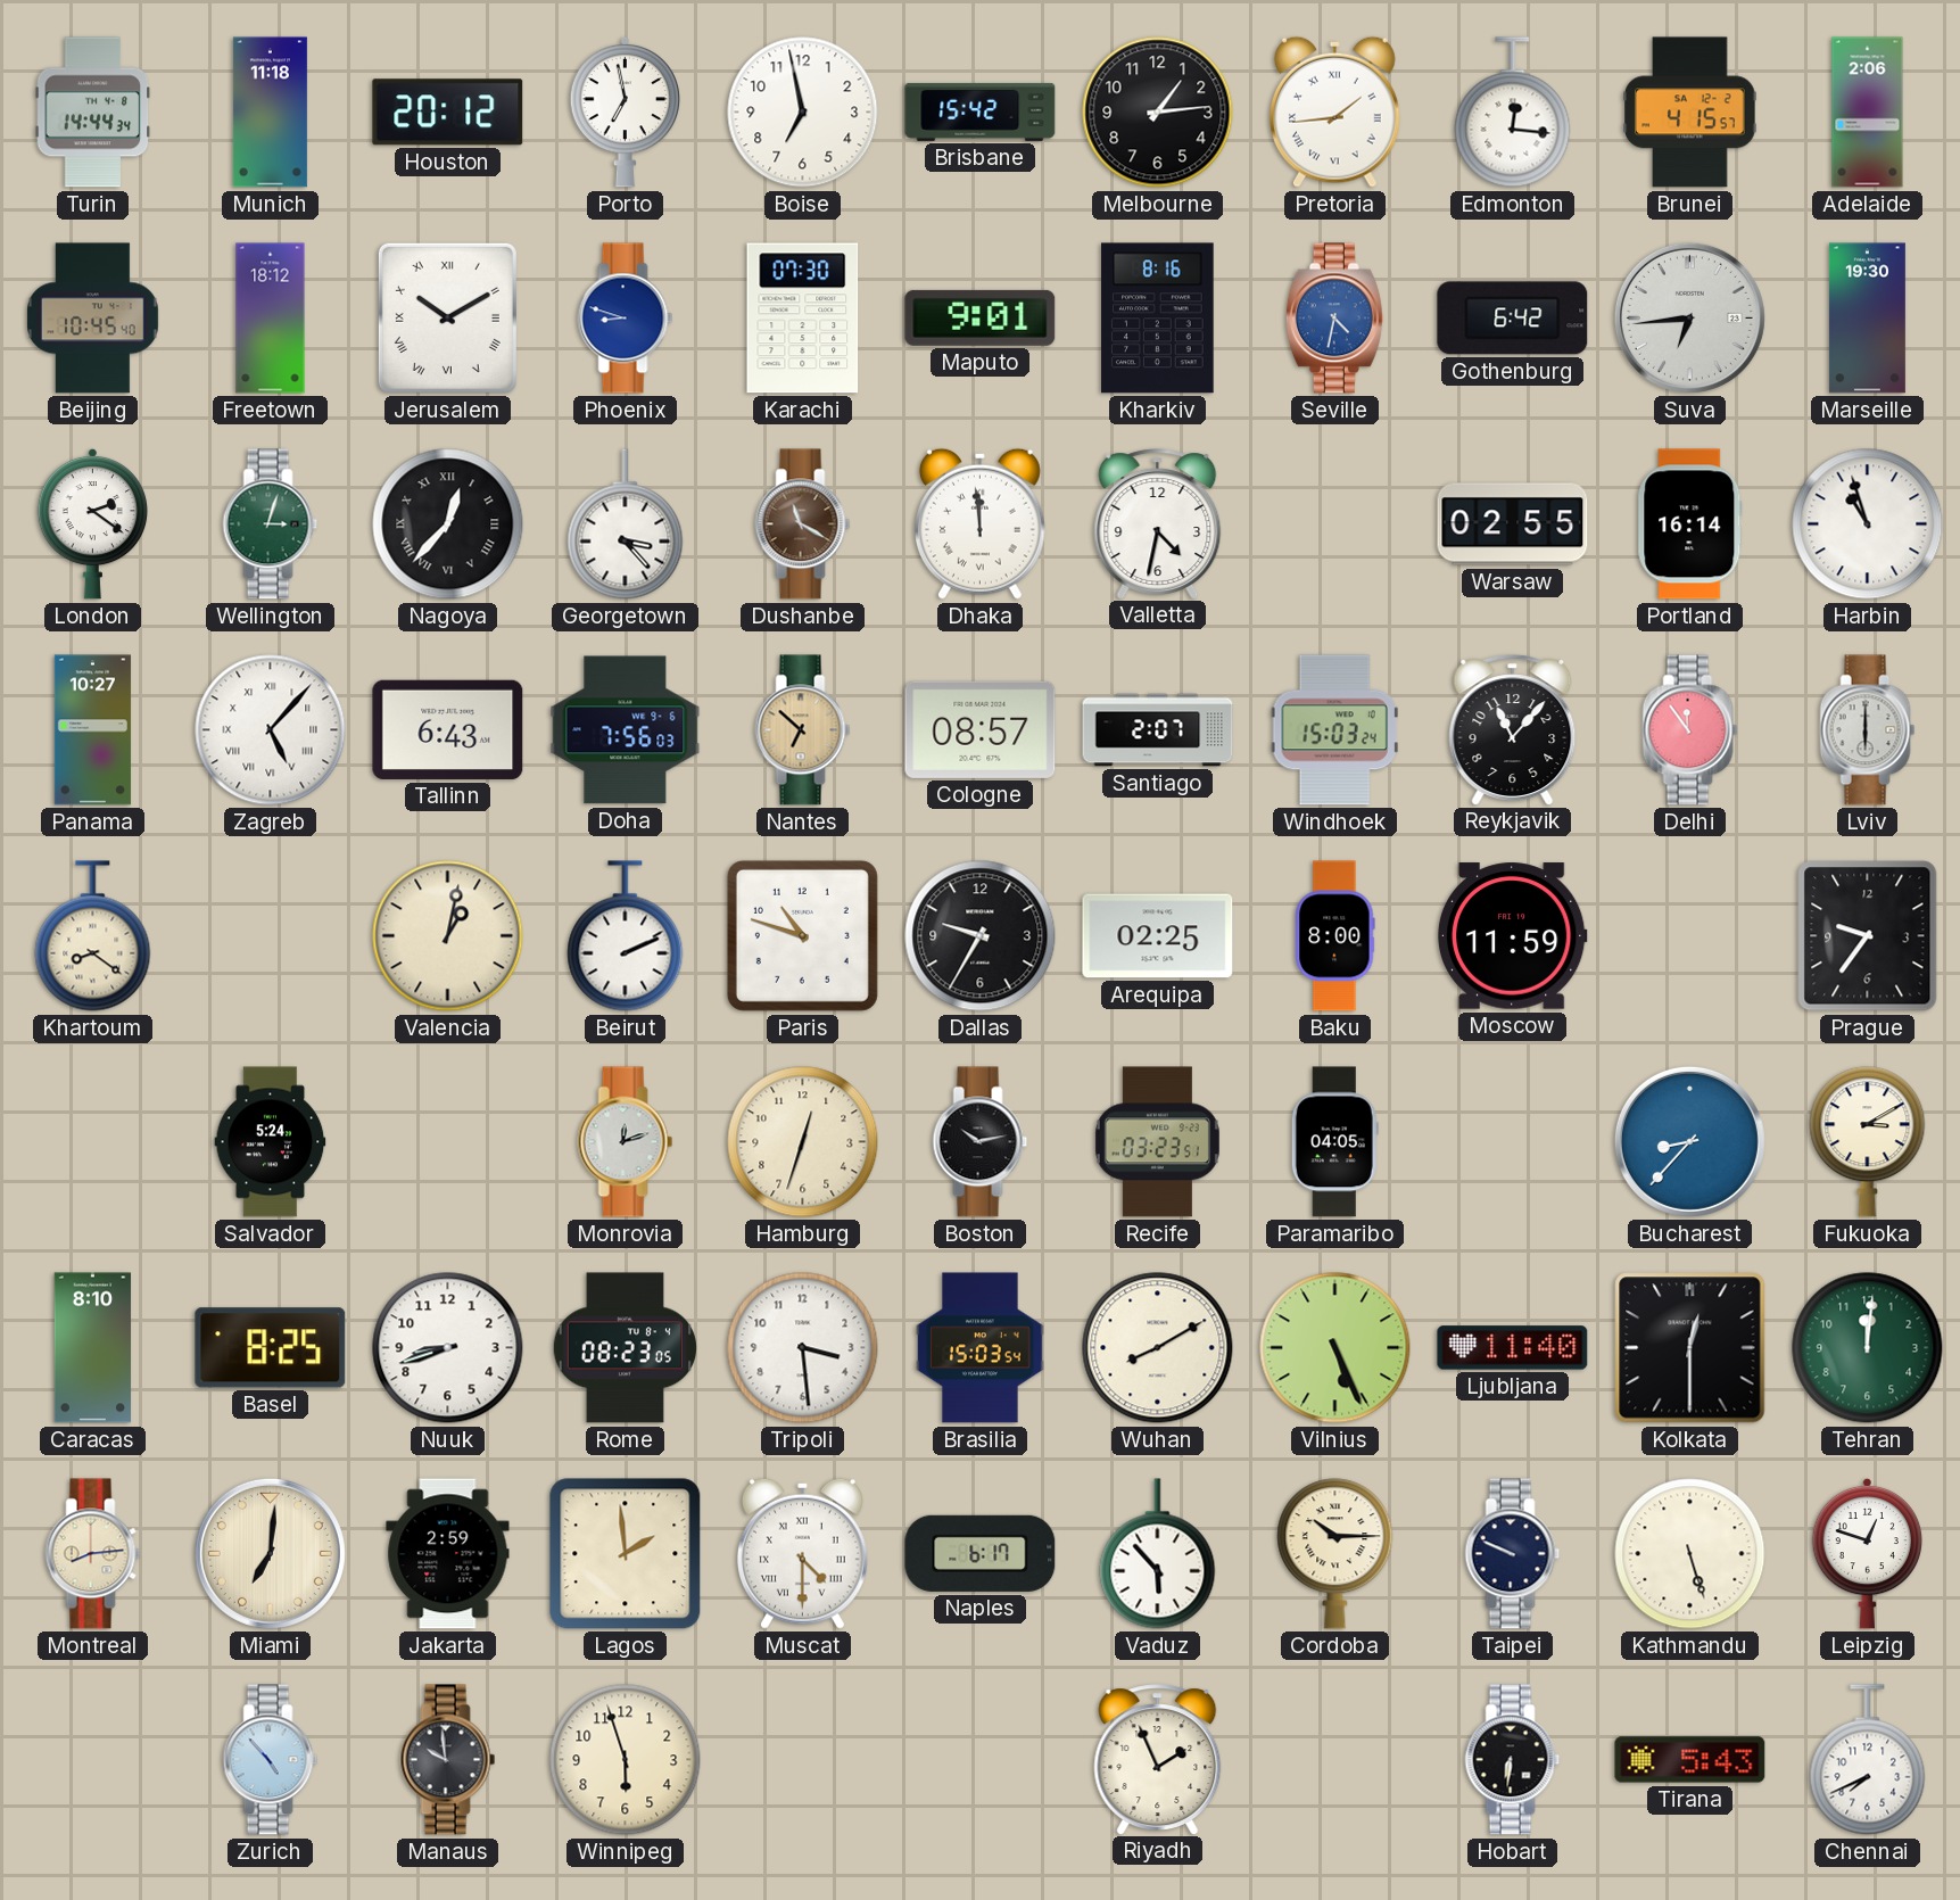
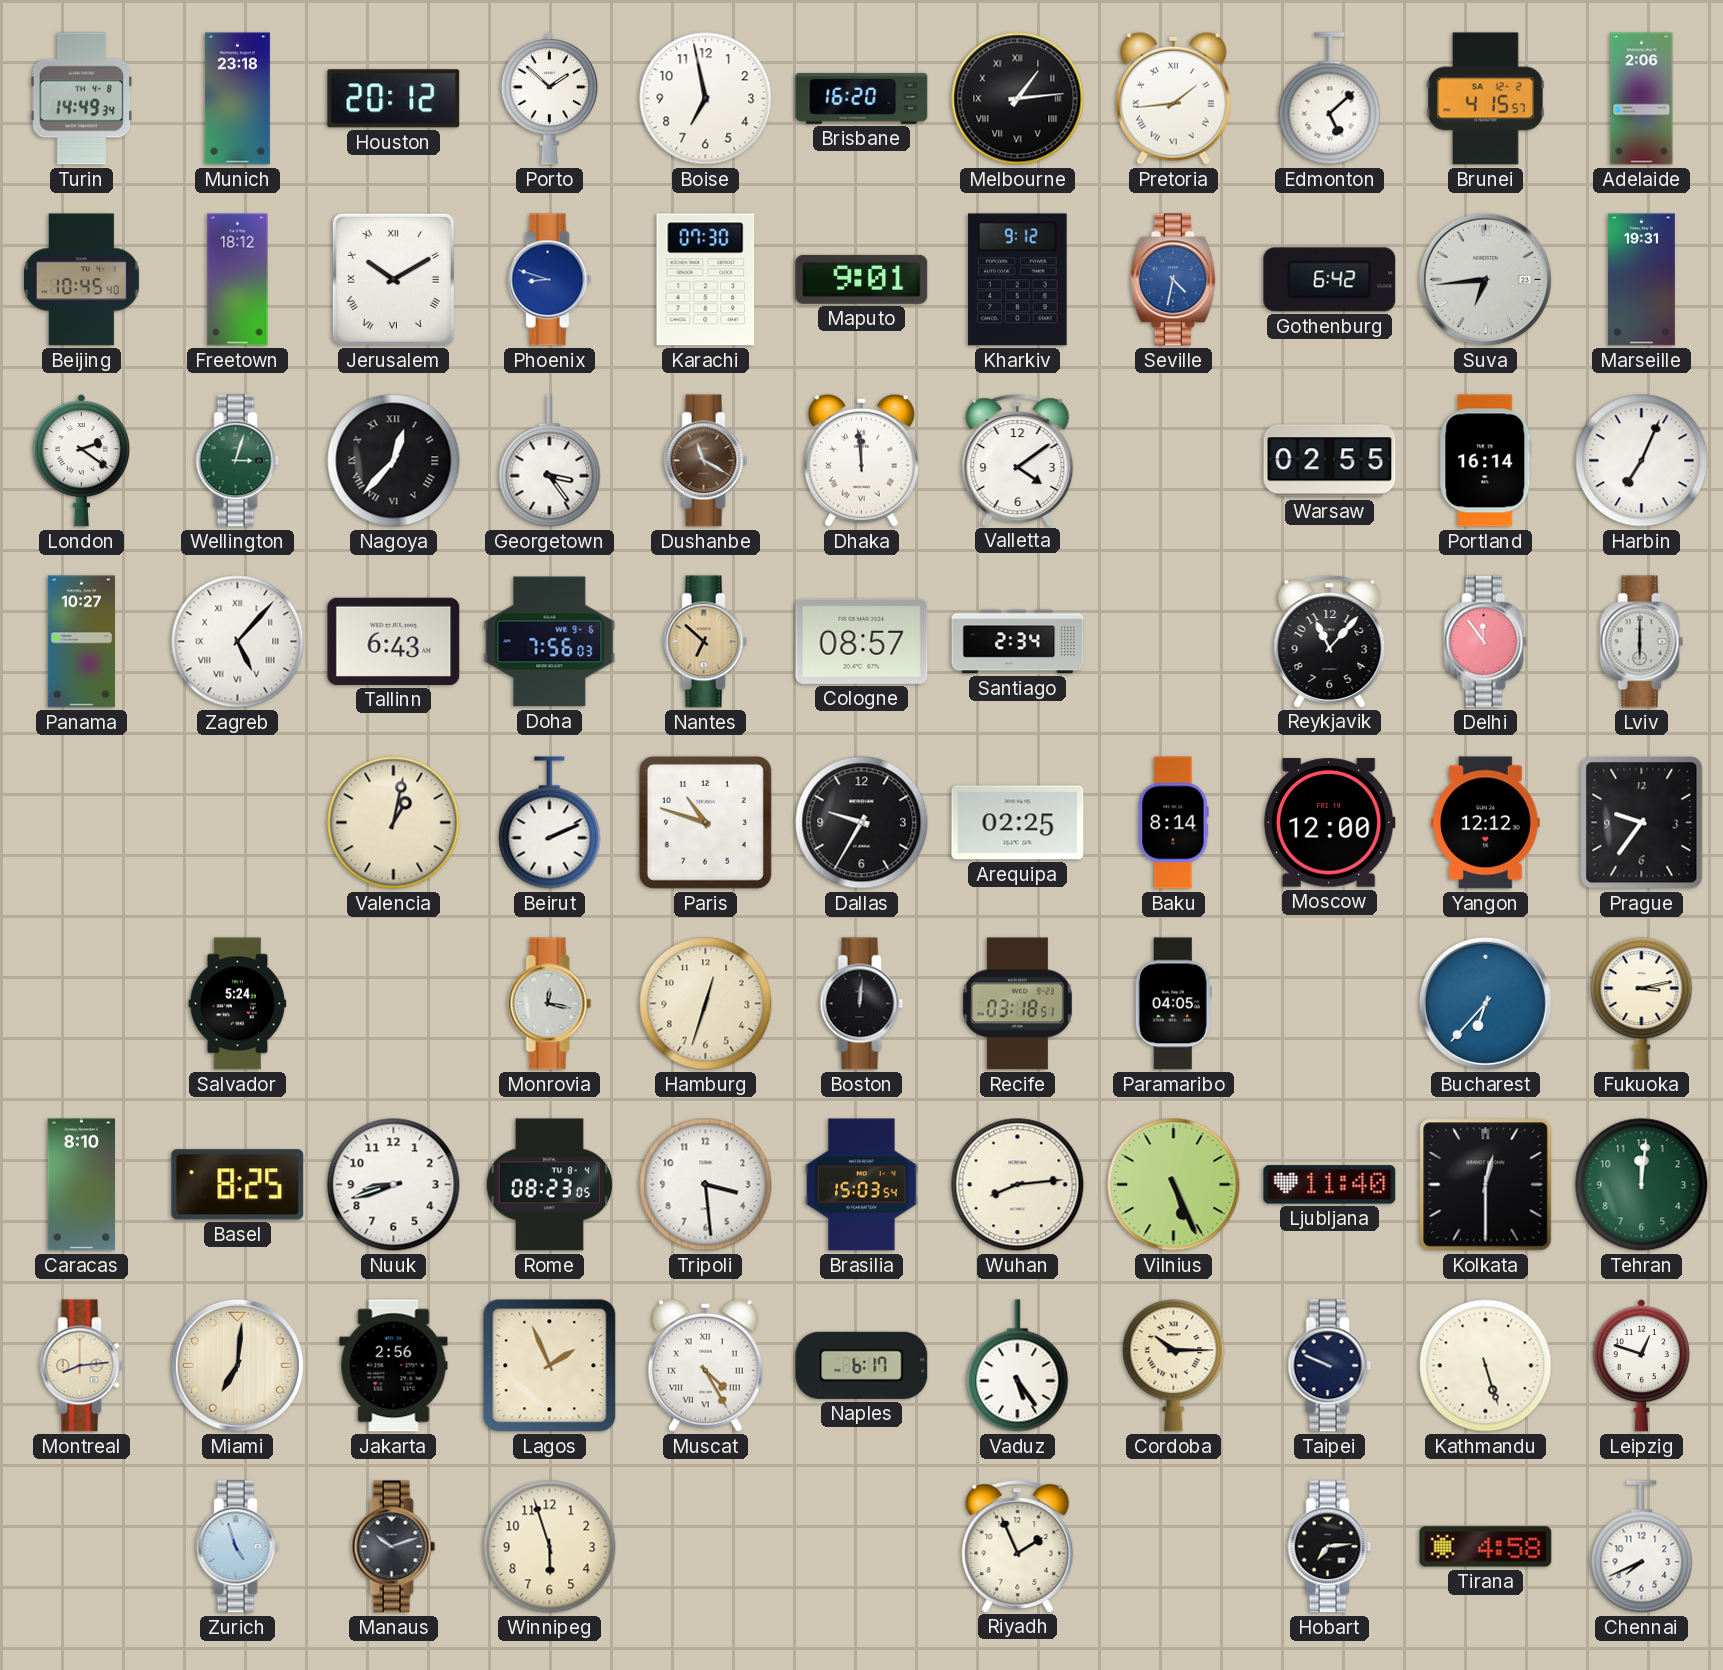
Turin: 14:44 -> 14:49 (82, 99)
Munich: 11:18 -> 23:18 (237, 99)
Porto: 6:58 -> 1:52 (549, 98)
Brisbane: 15:42 -> 16:20 (862, 98)
Melbourne numerals: Arabic -> Roman (1018, 99)
Edmonton: 12:16 -> 5:08 (1330, 99)
Kharkiv: 8:16 -> 9:12 (1018, 280)
Marseille: 19:30 -> 19:31 (1641, 280)
Georgetown: 3:23 -> 3:24 (550, 461)
Valletta: 4:32 -> 4:09 (1018, 460)
Harbin: 10:57 -> 7:04 (1642, 461)
Santiago: 2:07 -> 2:34 (1018, 642)
Windhoek: 15:03 -> none (1334, 730)
Khartoum: 8:21 -> none (93, 936)
Baku: 8:00 -> 8:14 (1174, 823)
Moscow: 11:59 -> 12:00 (1329, 823)
Yangon: none -> 12:12 (1486, 823)
Monrovia: 12:12 -> 12:17 (550, 1004)
Boston: 10:13 -> 12:01 (862, 1004)
Recife: 03:23 -> 03:18 (1017, 1004)
Bucharest: 8:37 -> 6:37 (1485, 1003)
Fukuoka: 3:10 -> 3:13 (1642, 1004)
Wuhan: 8:10 -> 8:14 (1018, 1185)
Jakarta: 2:59 -> 2:56 (394, 1366)
Lagos: 1:59 -> 1:56 (550, 1366)
Muscat: 4:30 -> 4:25 (705, 1365)
Vaduz: 5:53 -> 5:24 (1018, 1366)
Zurich: 4:53 -> 4:57 (238, 1547)
Manaus: 9:59 -> 10:12 (394, 1547)
Hobart: 6:31 -> 7:14 (1330, 1547)
Tirana: 5:43 -> 4:58 (1486, 1547)
